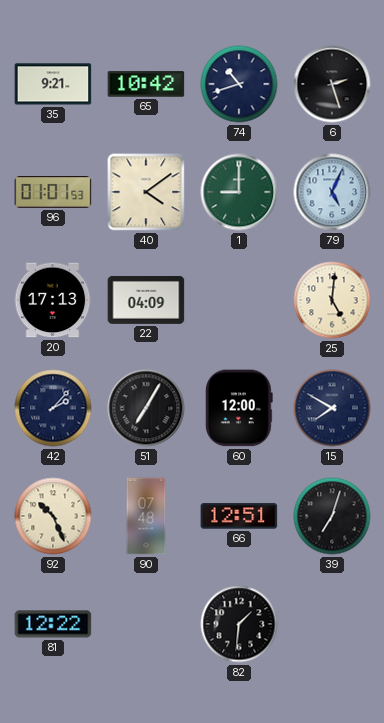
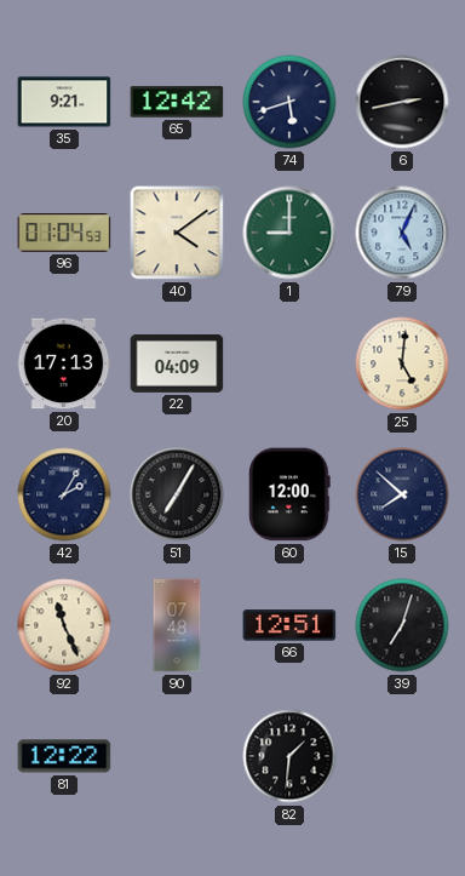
65: 10:42 -> 12:42 (177, 102)
74: 10:42 -> 5:42 (289, 102)
6: 2:27 -> 2:43 (402, 102)
96: 01:01 -> 01:04 (64, 234)
42: 2:07 -> 2:05 (64, 494)
15: 7:50 -> 7:52 (402, 494)
92: 10:26 -> 11:26 (64, 625)
